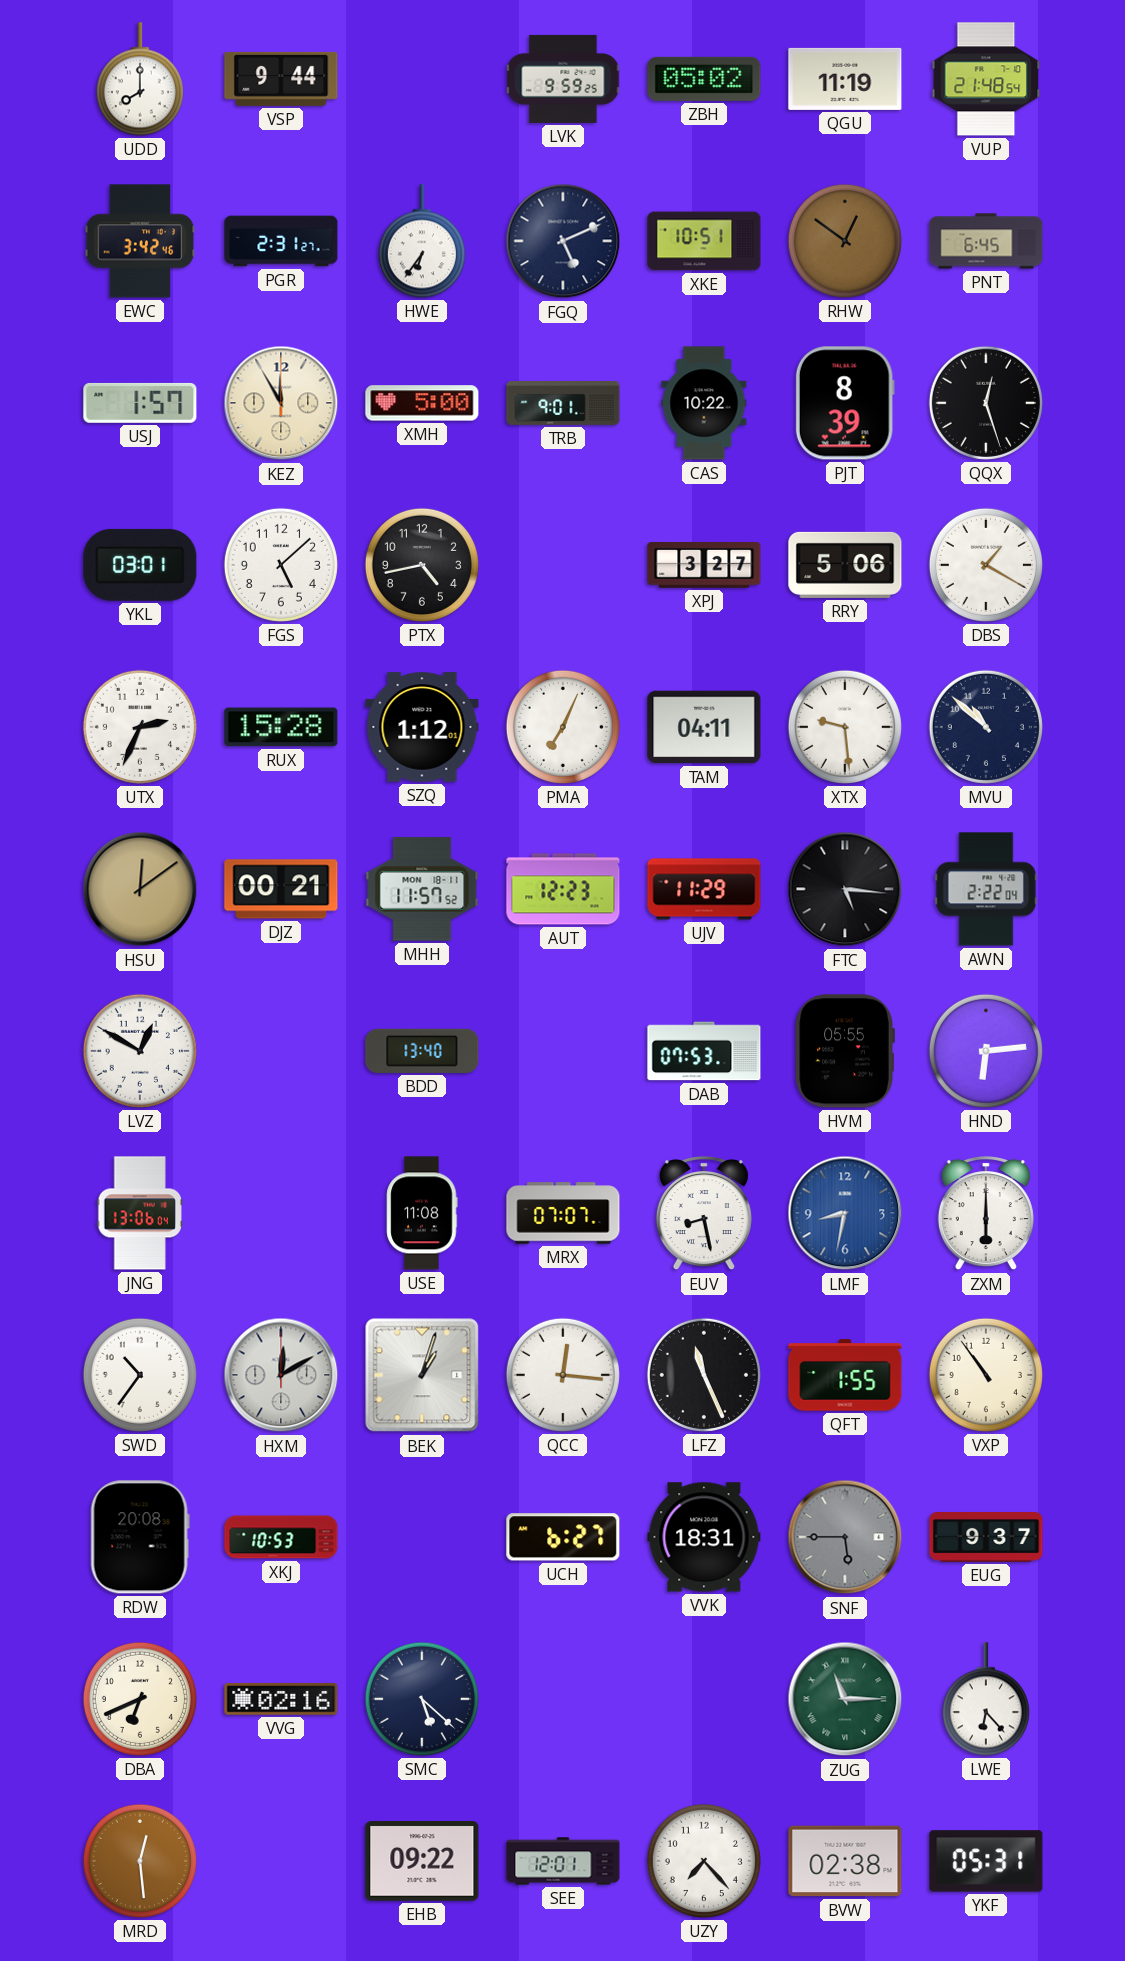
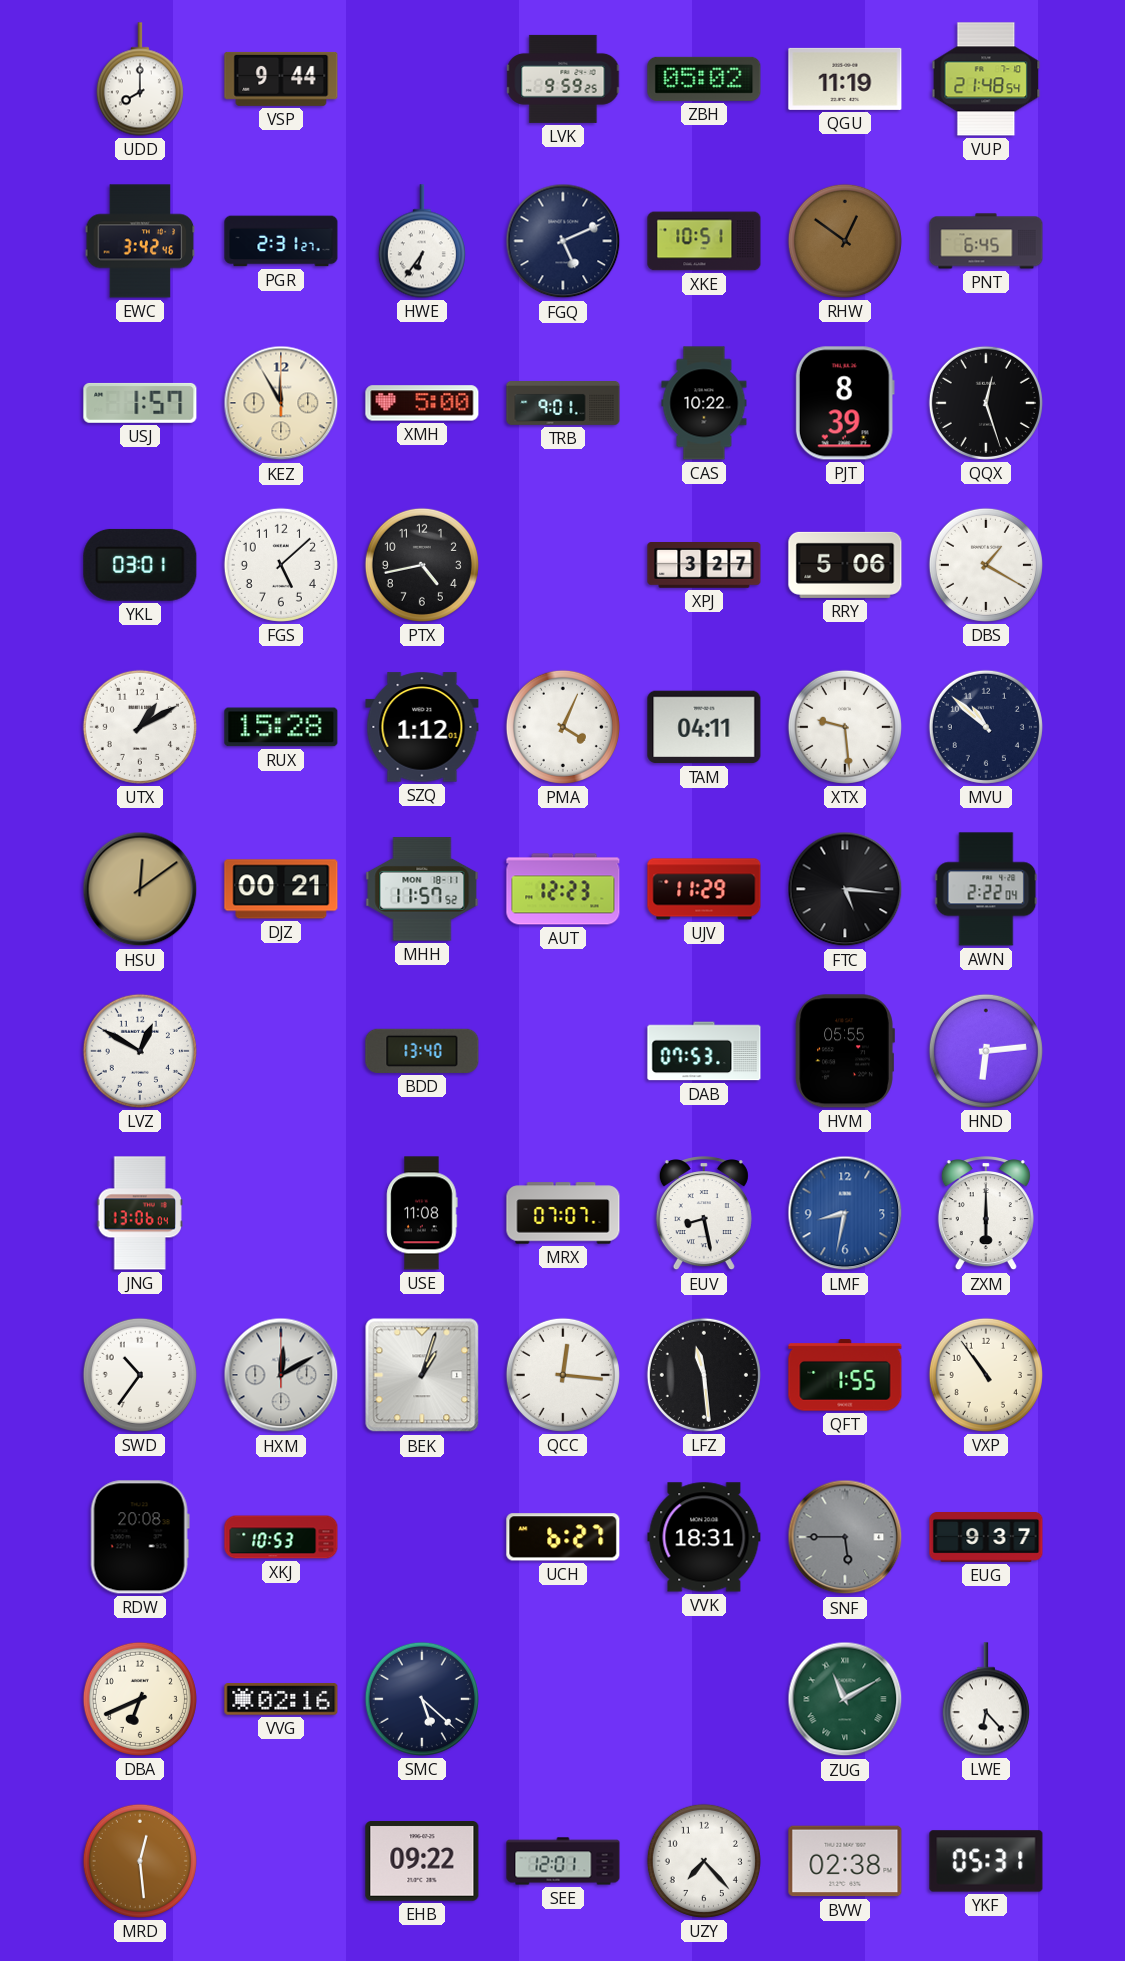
UTX: 2:34 -> 1:10 (140, 727)
PMA: 7:04 -> 4:04 (563, 727)
LFZ: 11:26 -> 11:29 (704, 1375)
ZUG: 11:15 -> 11:10 (845, 1699)
